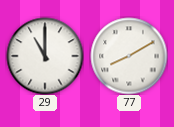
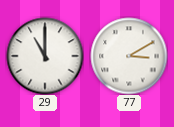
77: 8:10 -> 3:10 (129, 56)
